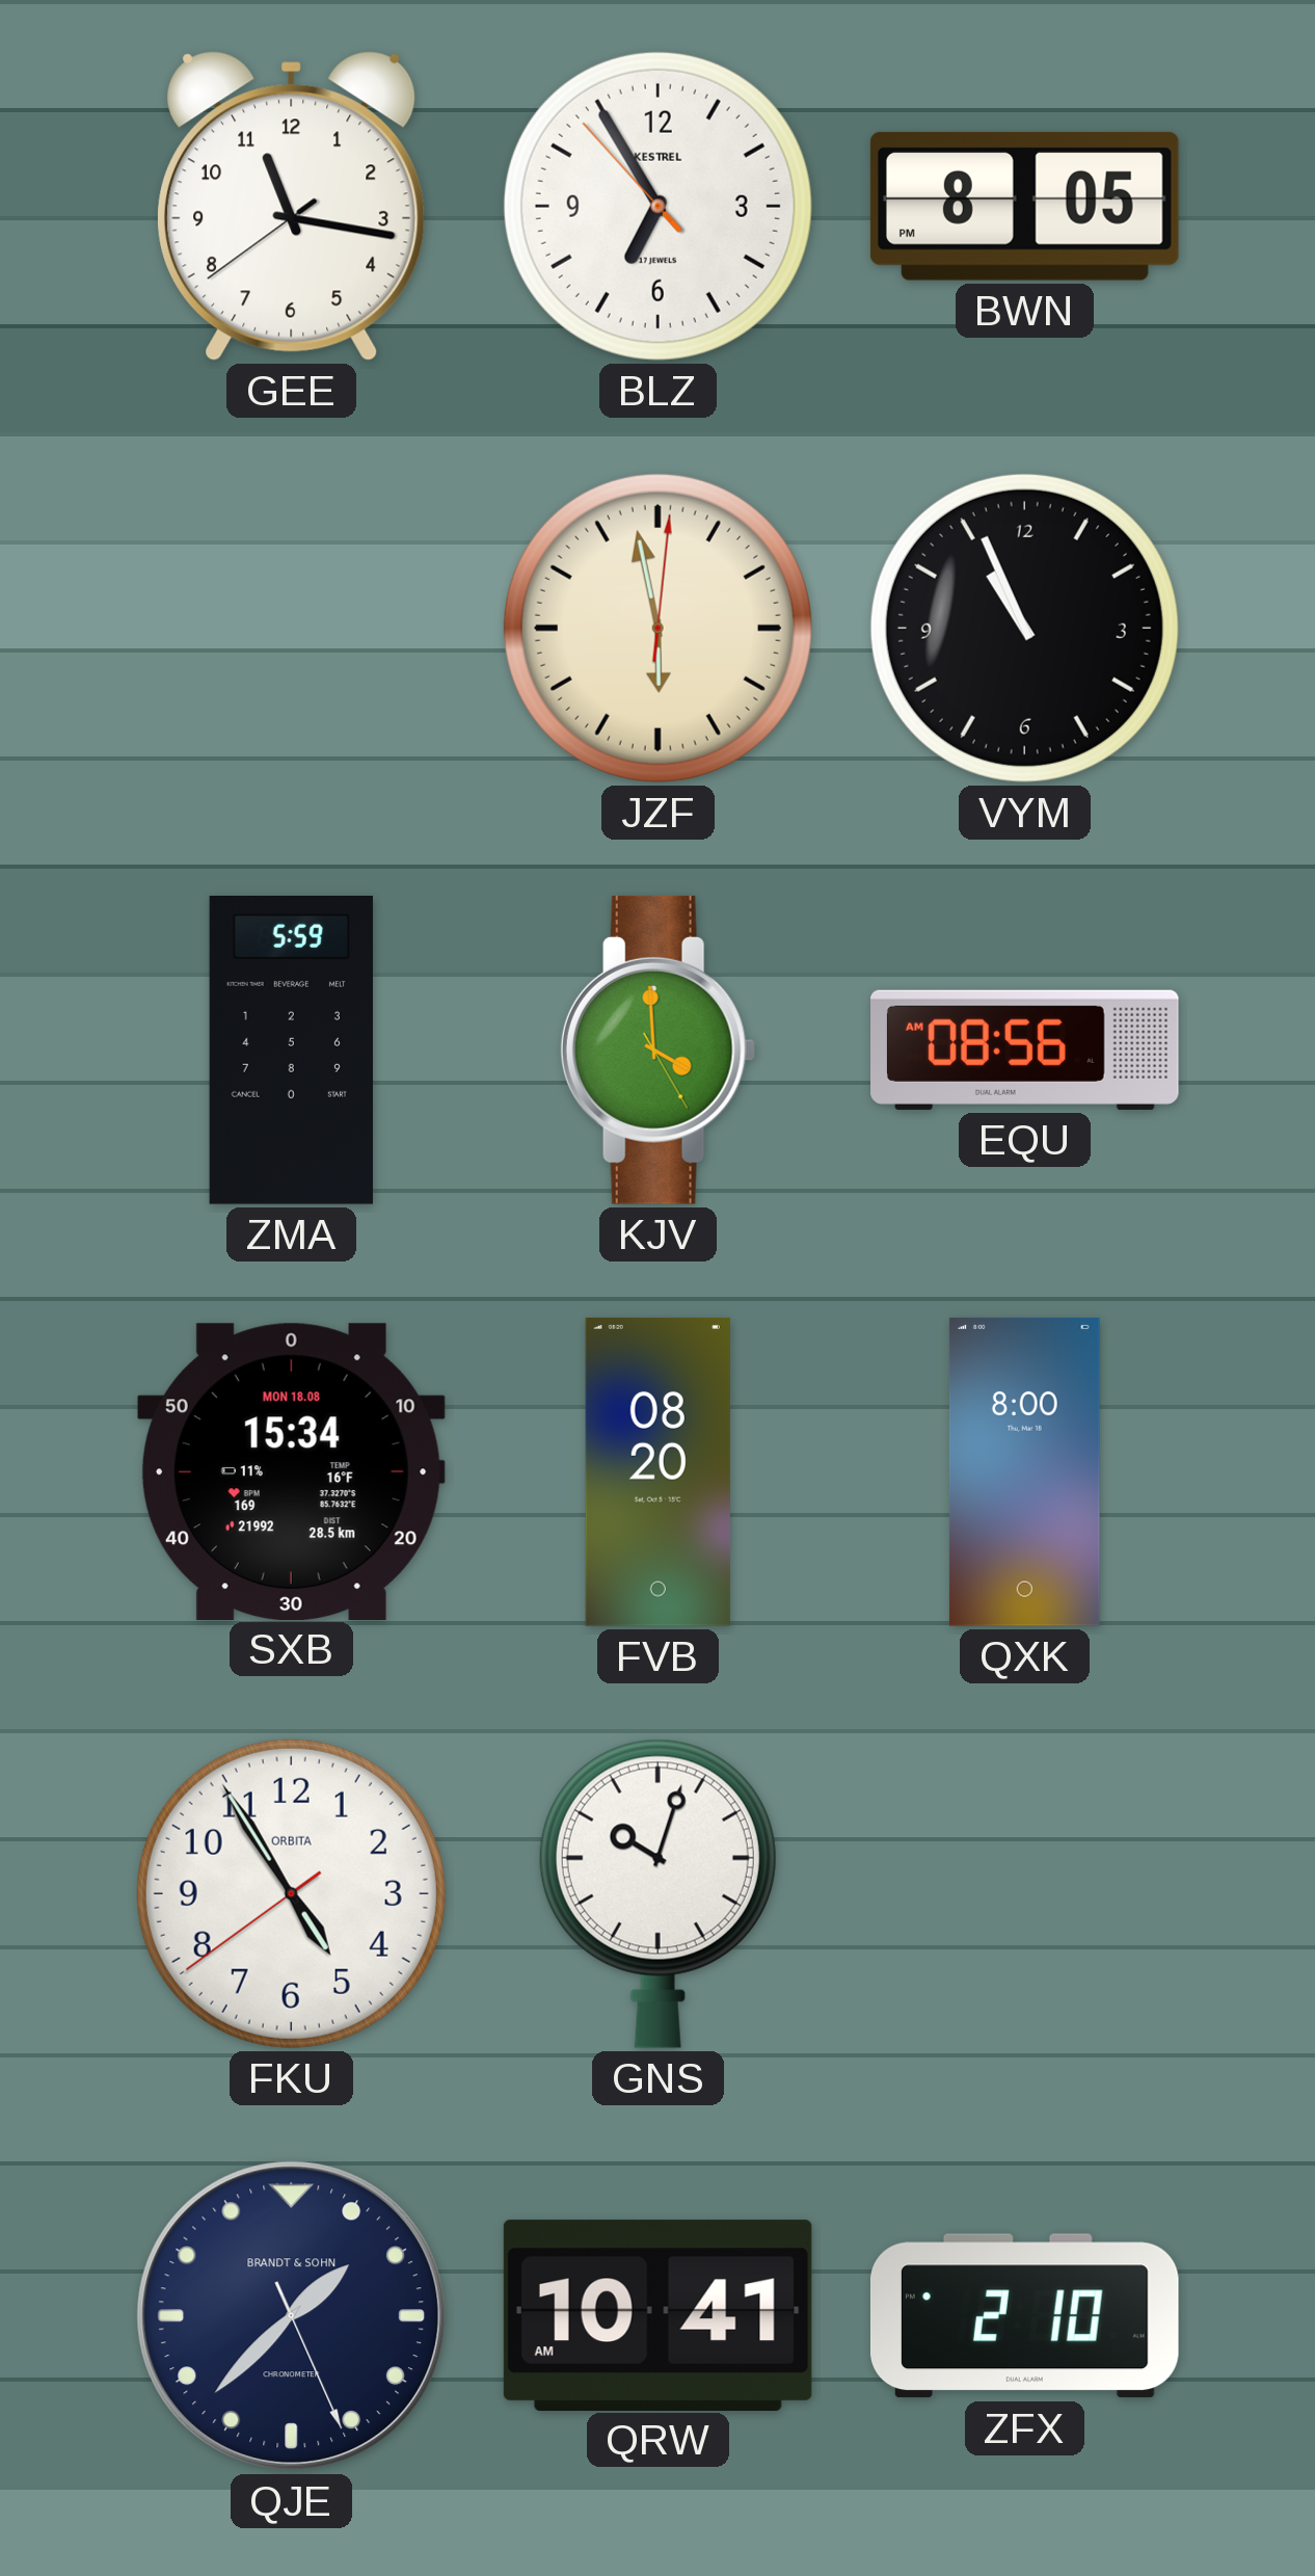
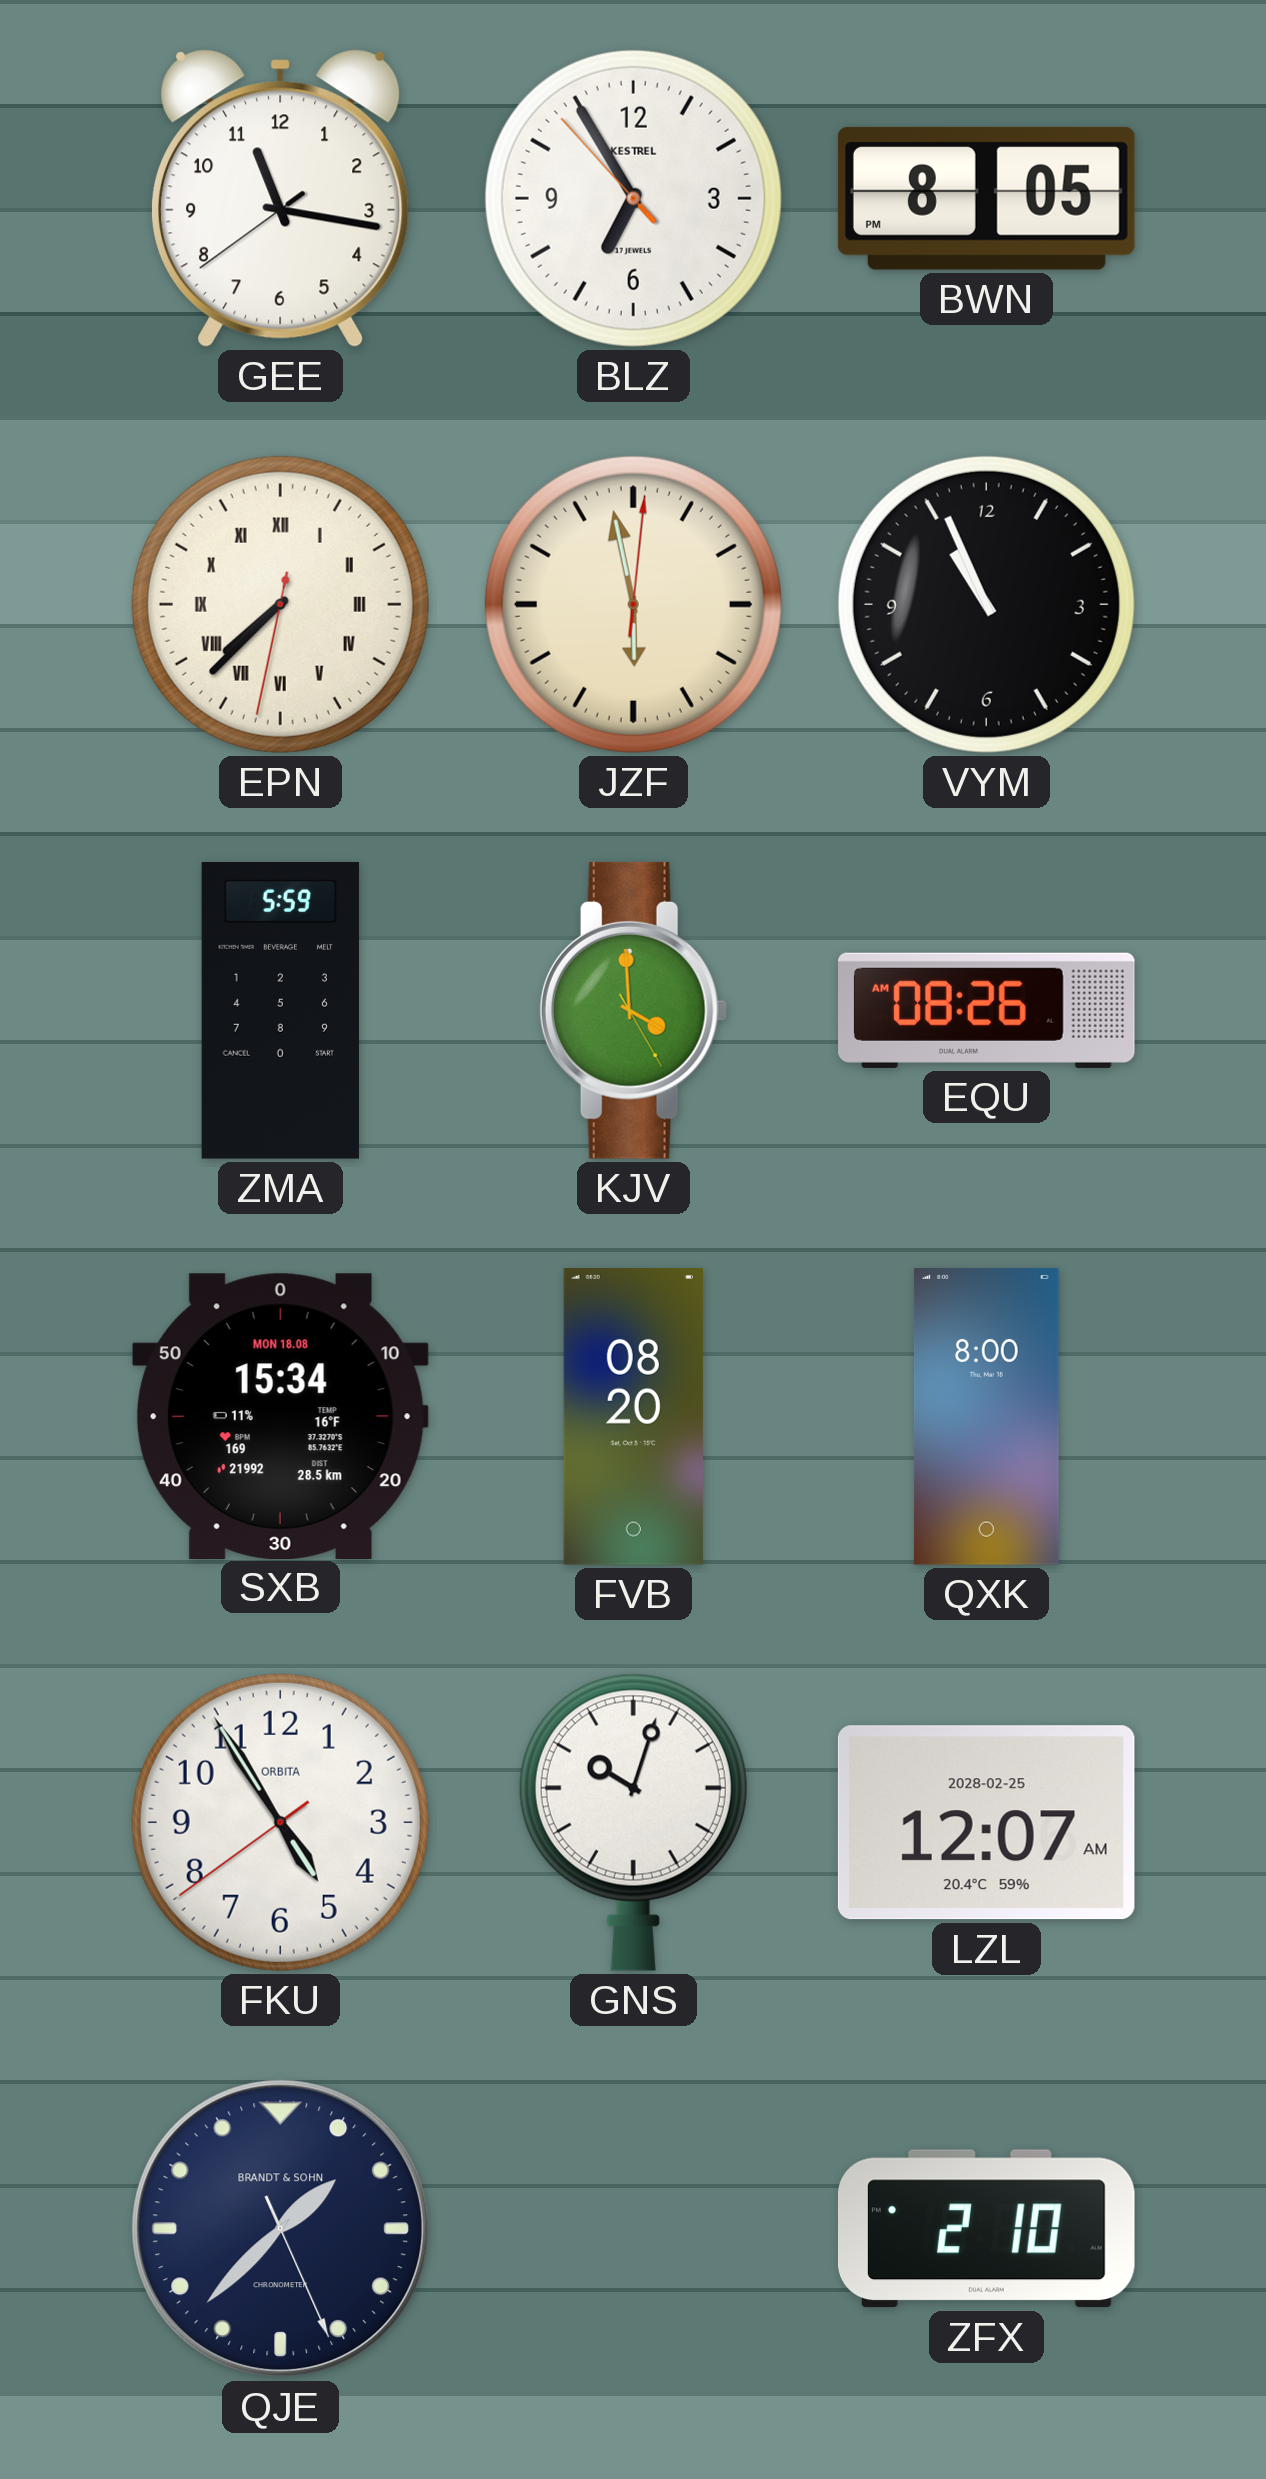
EPN: none -> 7:37 (280, 604)
EQU: 08:56 -> 08:26 (987, 1010)
LZL: none -> 12:07 (986, 1823)
QRW: 10:41 -> none (657, 2315)
